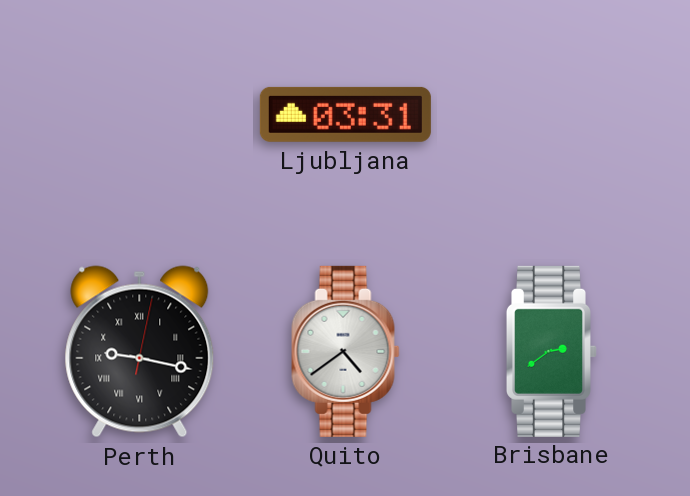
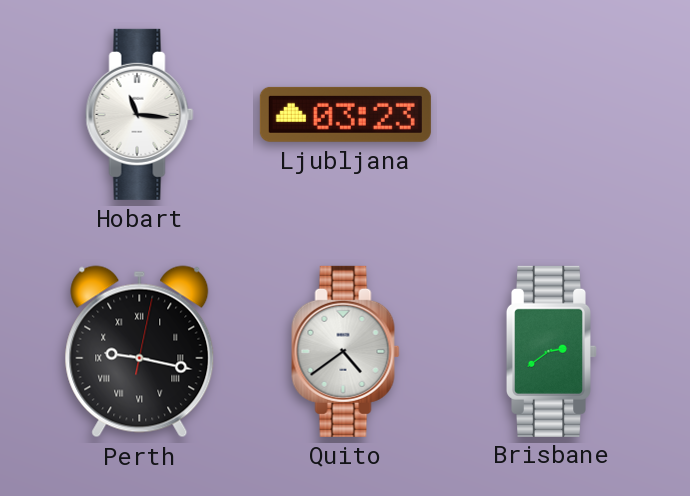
Hobart: none -> 11:16 (140, 114)
Ljubljana: 03:31 -> 03:23 (345, 114)
